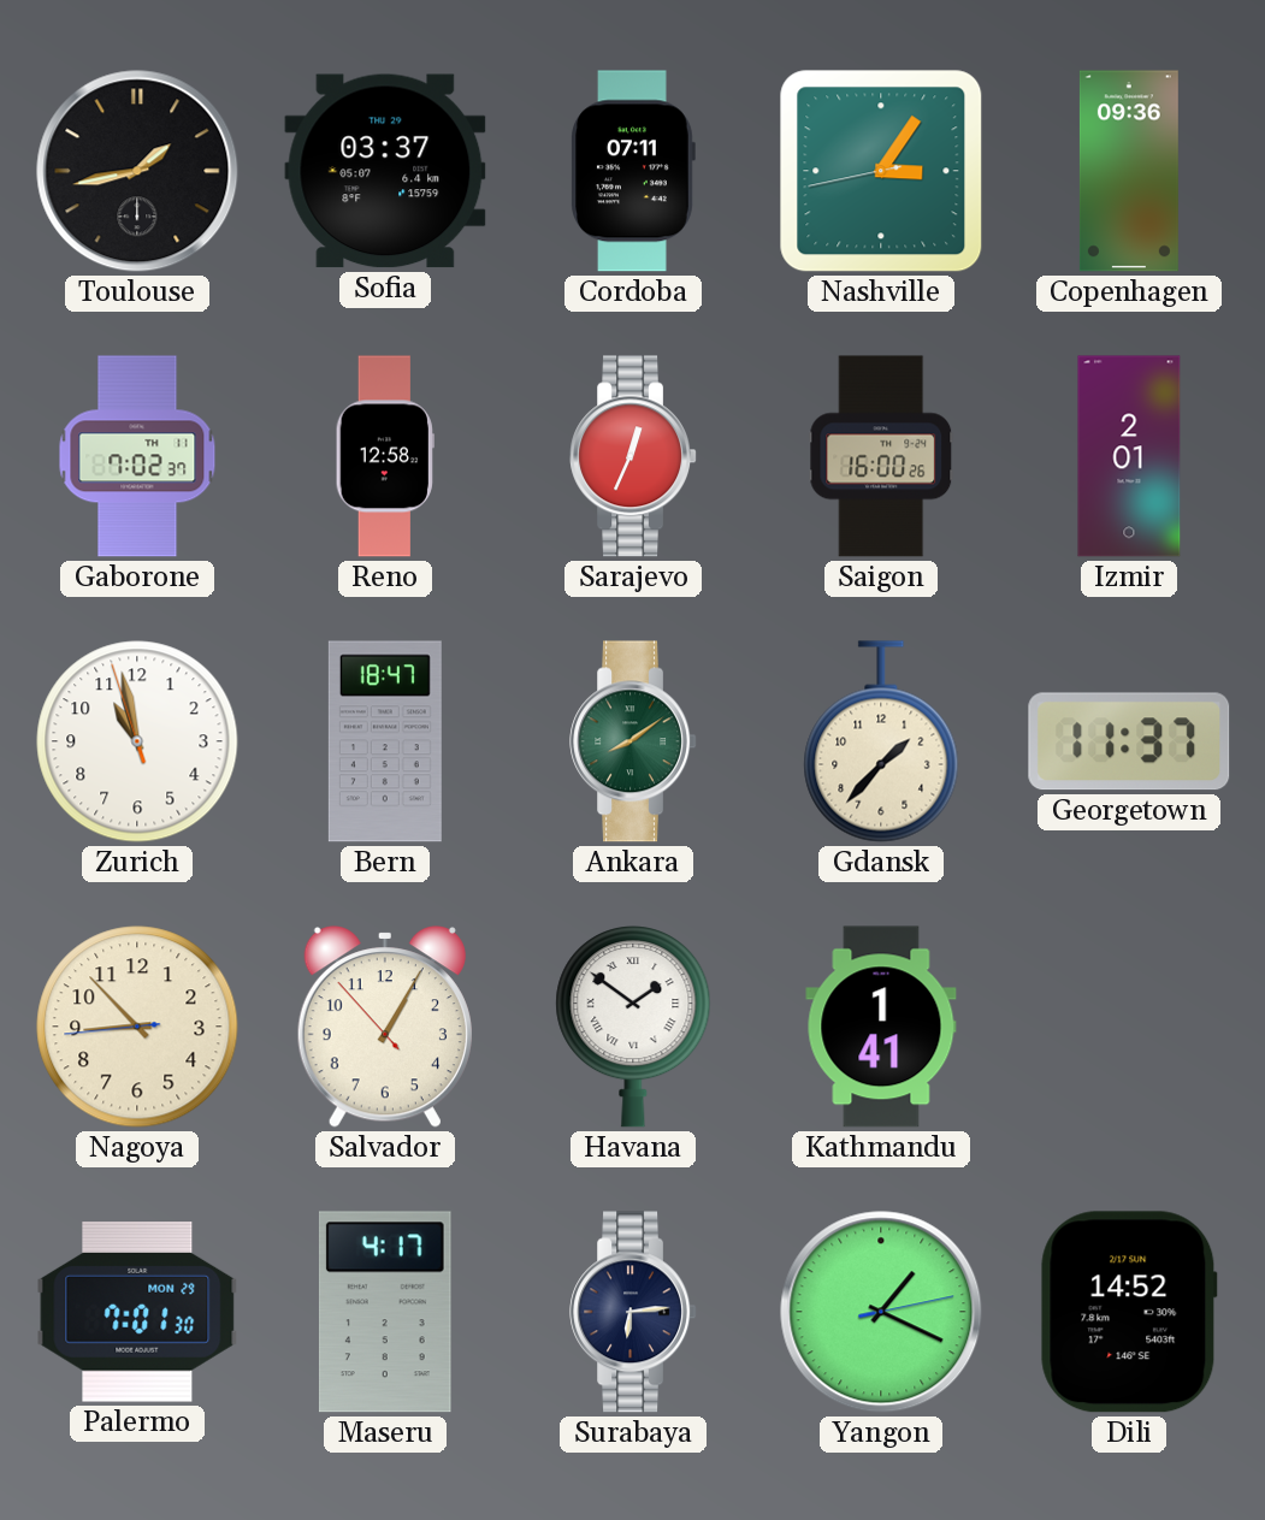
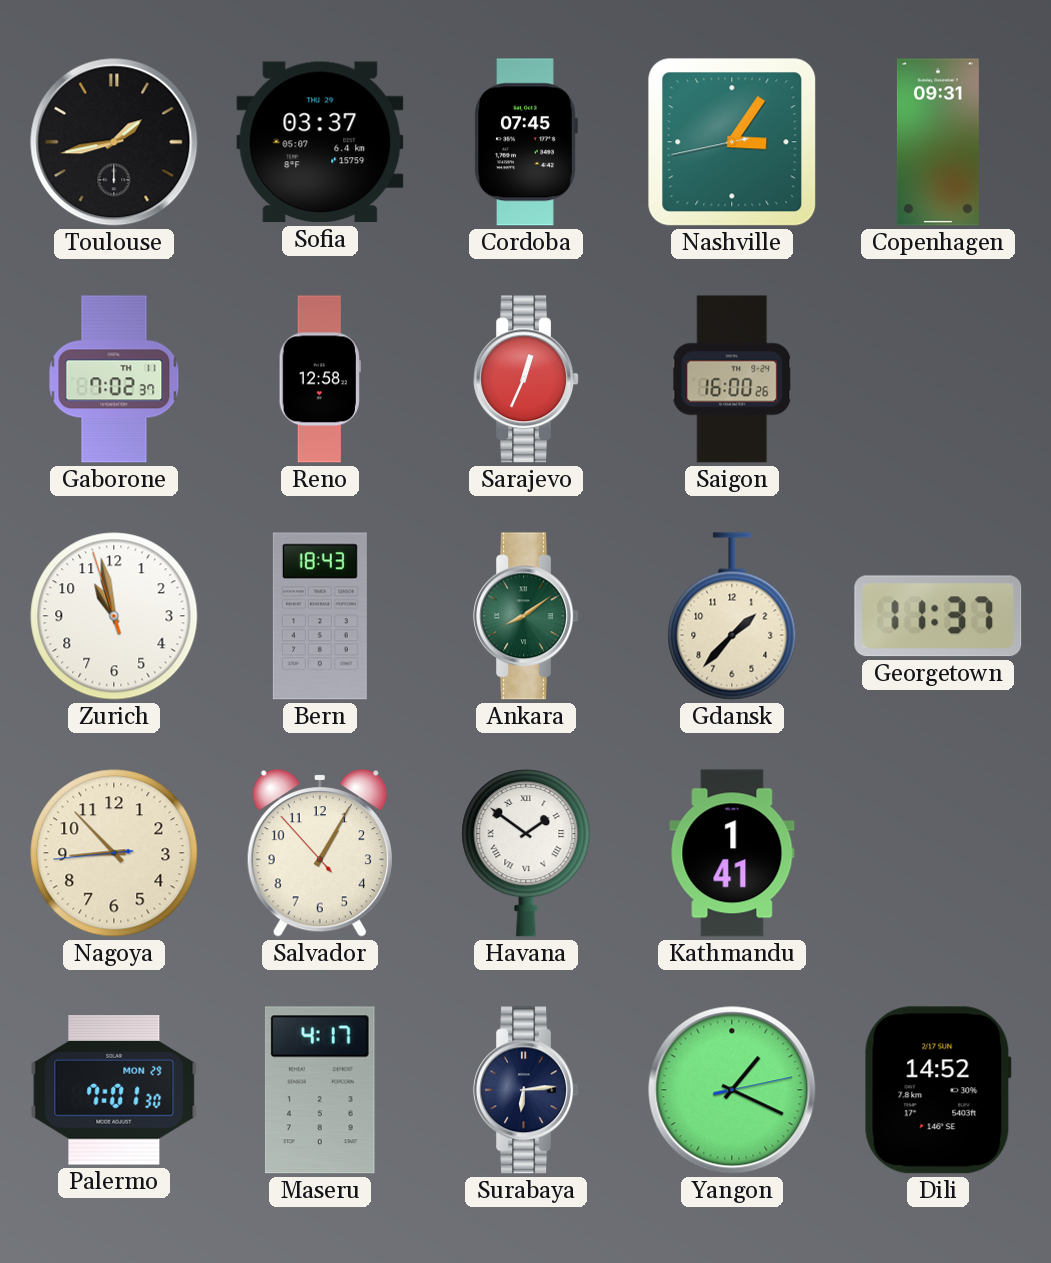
Cordoba: 07:11 -> 07:45 (526, 142)
Copenhagen: 09:36 -> 09:31 (938, 142)
Izmir: 2:01 -> none (1129, 456)
Bern: 18:47 -> 18:43 (320, 616)
